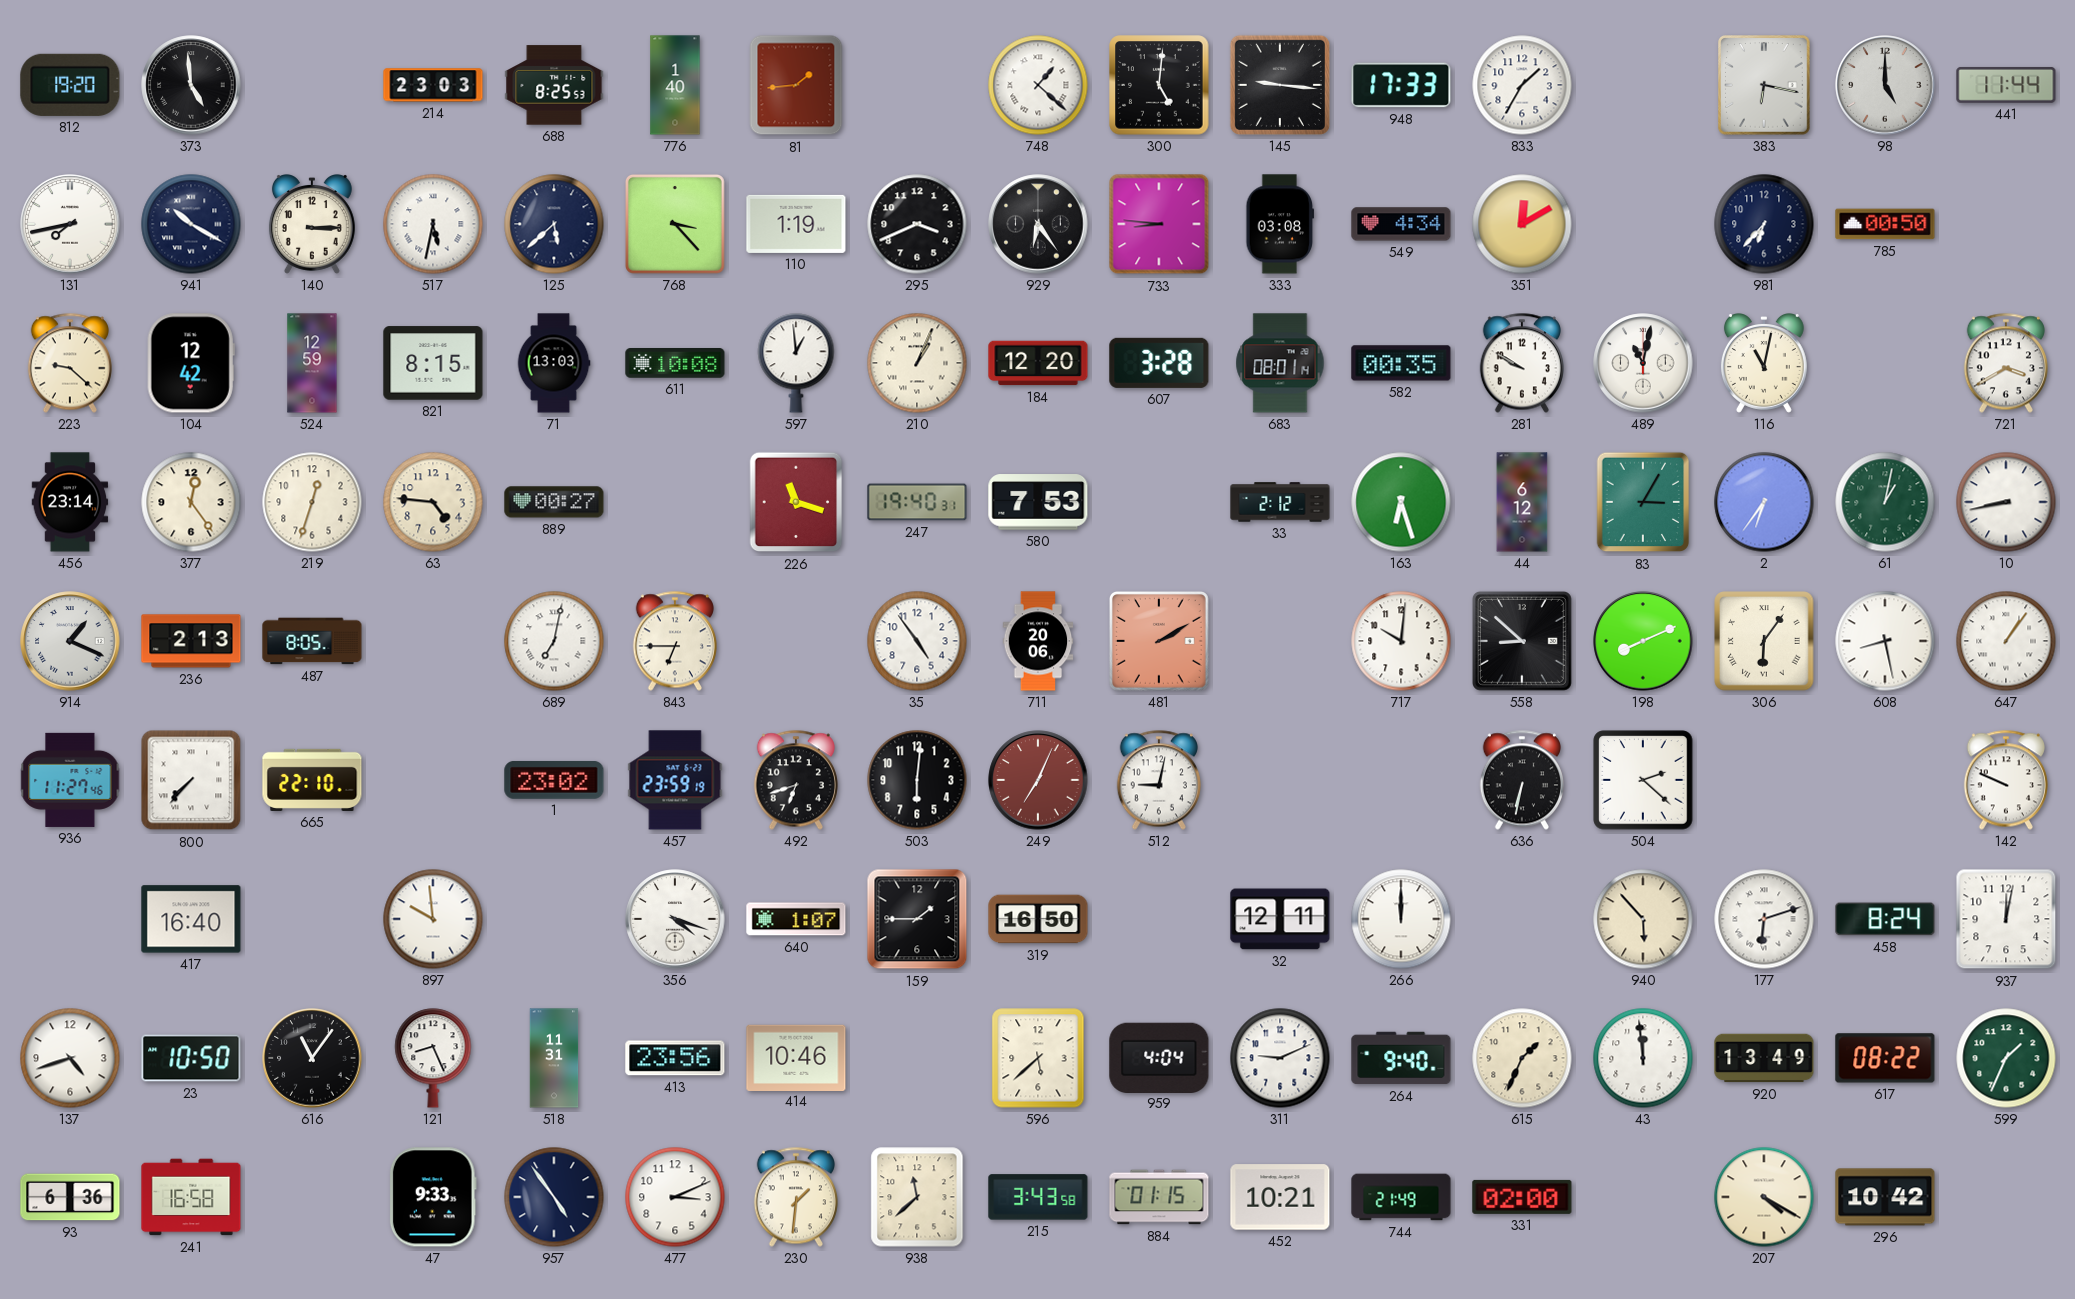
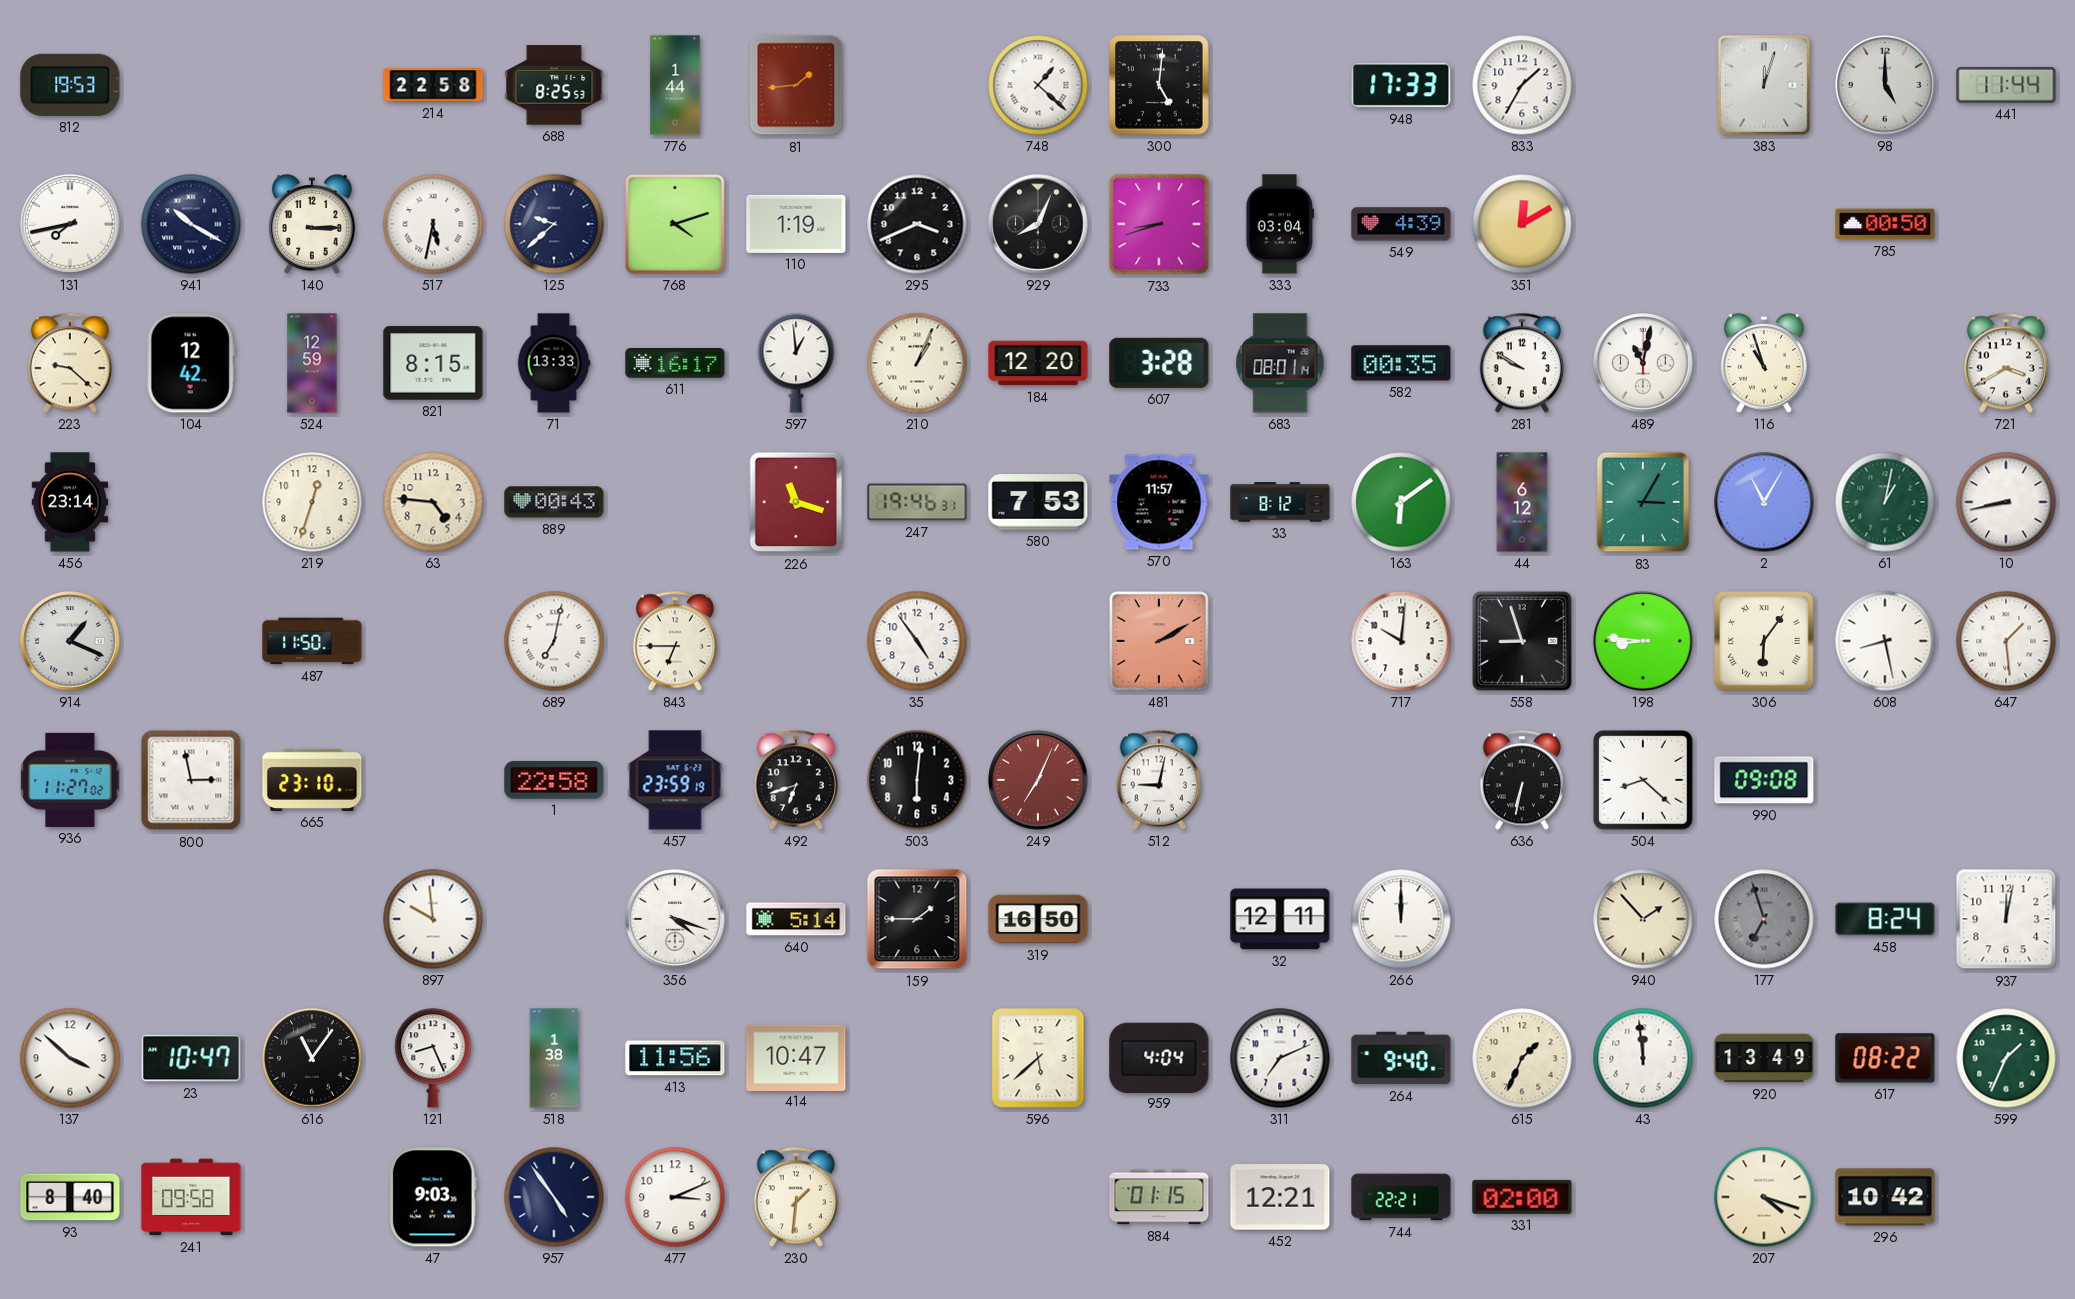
812: 19:20 -> 19:53 (70, 85)
373: 4:59 -> none (191, 85)
214: 23:03 -> 22:58 (433, 85)
776: 1:40 -> 1:44 (675, 85)
145: 9:16 -> none (1280, 85)
383: 6:17 -> 12:03 (1765, 85)
125: 5:38 -> 9:38 (554, 224)
768: 3:23 -> 4:12 (675, 224)
929: 6:24 -> 8:04 (1038, 224)
733: 8:46 -> 8:42 (1159, 224)
333: 03:08 -> 03:04 (1280, 224)
549: 4:34 -> 4:39 (1401, 224)
981: 6:37 -> none (1764, 224)
71: 13:03 -> 13:33 (554, 363)
611: 10:08 -> 16:17 (675, 363)
116: 11:02 -> 10:57 (1764, 364)
377: 12:24 -> none (191, 502)
889: 00:27 -> 00:43 (554, 502)
247: 19:40 -> 19:46 (917, 502)
570: none -> 11:57 (1159, 502)
33: 2:12 -> 8:12 (1280, 502)
163: 6:27 -> 6:09 (1401, 502)
2: 6:36 -> 11:05 (1764, 502)
236: 2:13 -> none (191, 641)
487: 8:05 -> 11:50 (312, 641)
711: 20:06 -> none (1038, 641)
558: 8:52 -> 8:57 (1522, 641)
198: 8:11 -> 8:46 (1643, 641)
647: 1:06 -> 1:29 (2006, 641)
936: 11:27:46 -> 11:27:02 (70, 780)
800: 7:37 -> 2:58 (191, 780)
665: 22:10 -> 23:10 (312, 780)
1: 23:02 -> 22:58 (554, 780)
504: 2:22 -> 8:22 (1643, 780)
990: none -> 09:08 (1764, 780)
142: 9:49 -> none (2006, 780)
417: 16:40 -> none (191, 919)
640: 1:07 -> 5:14 (796, 919)
940: 5:53 -> 1:53 (1643, 919)
177: 6:12 -> 6:57 (1764, 919)
177 dial: white -> grey (1764, 919)
137: 4:42 -> 3:52 (70, 1058)
23: 10:50 -> 10:47 (191, 1058)
518: 11:31 -> 1:38 (554, 1058)
413: 23:56 -> 11:56 (675, 1058)
414: 10:46 -> 10:47 (796, 1057)
311: 9:11 -> 7:11 (1280, 1058)
93: 6:36 -> 8:40 (70, 1197)
241: 16:58 -> 09:58 (191, 1197)
47: 9:33 -> 9:03 (433, 1197)
938: 11:38 -> none (917, 1197)
215: 3:43 -> none (1038, 1197)
452: 10:21 -> 12:21 (1280, 1197)
744: 21:49 -> 22:21 (1401, 1197)
207: 4:20 -> 4:18 (1764, 1197)
